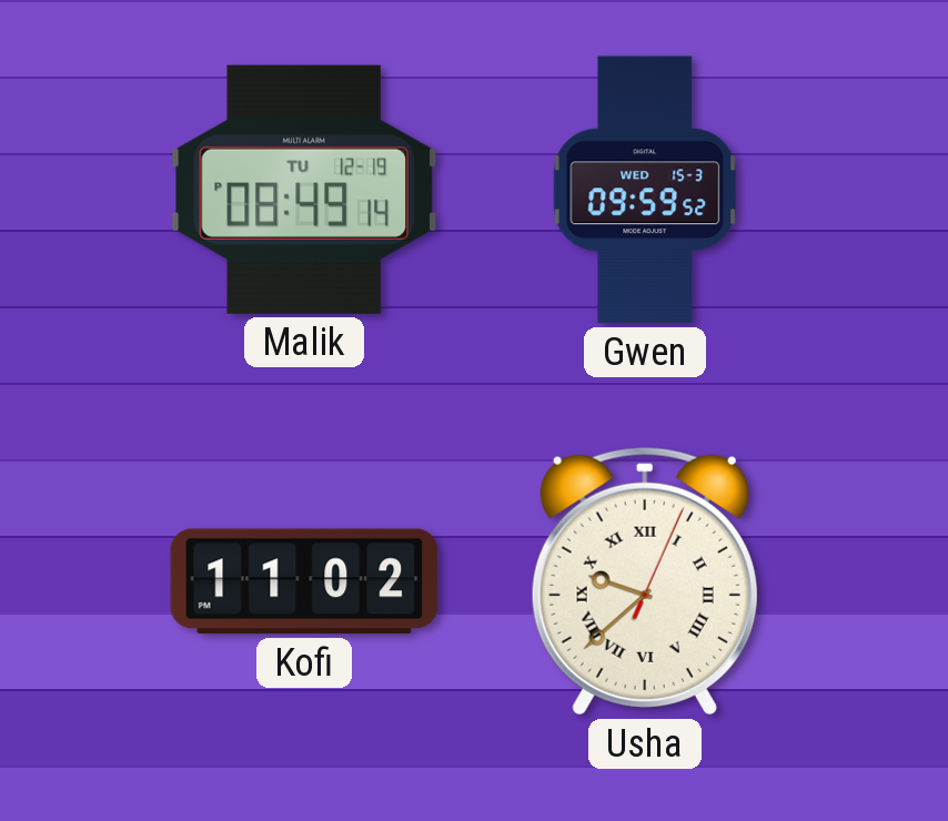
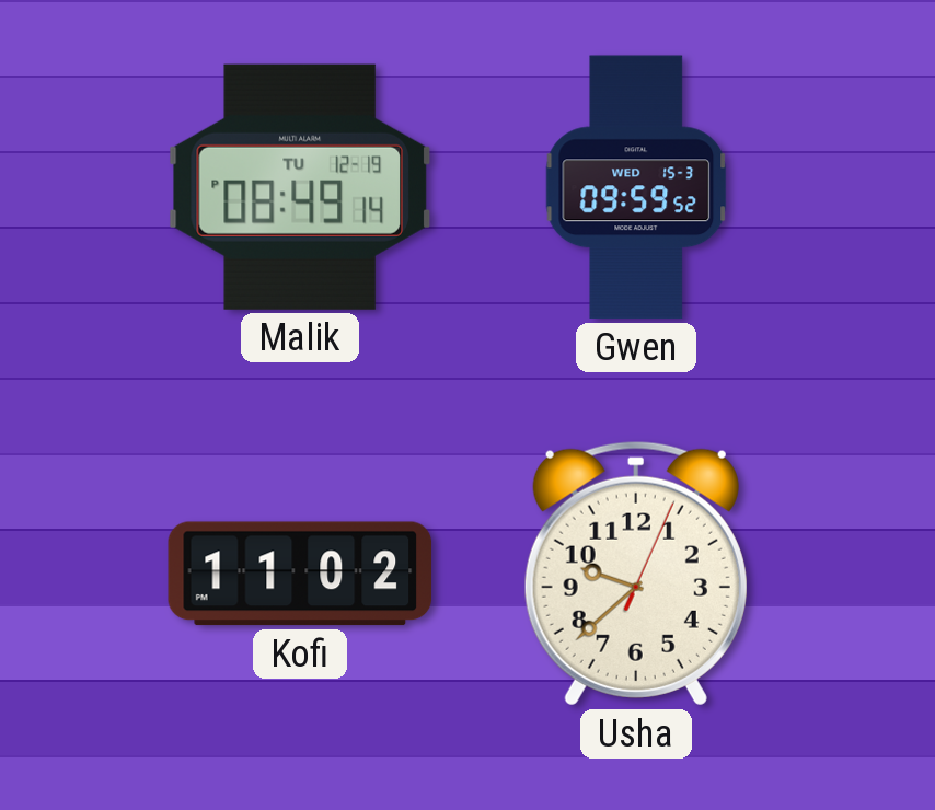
Usha numerals: Roman -> Arabic (636, 574)
